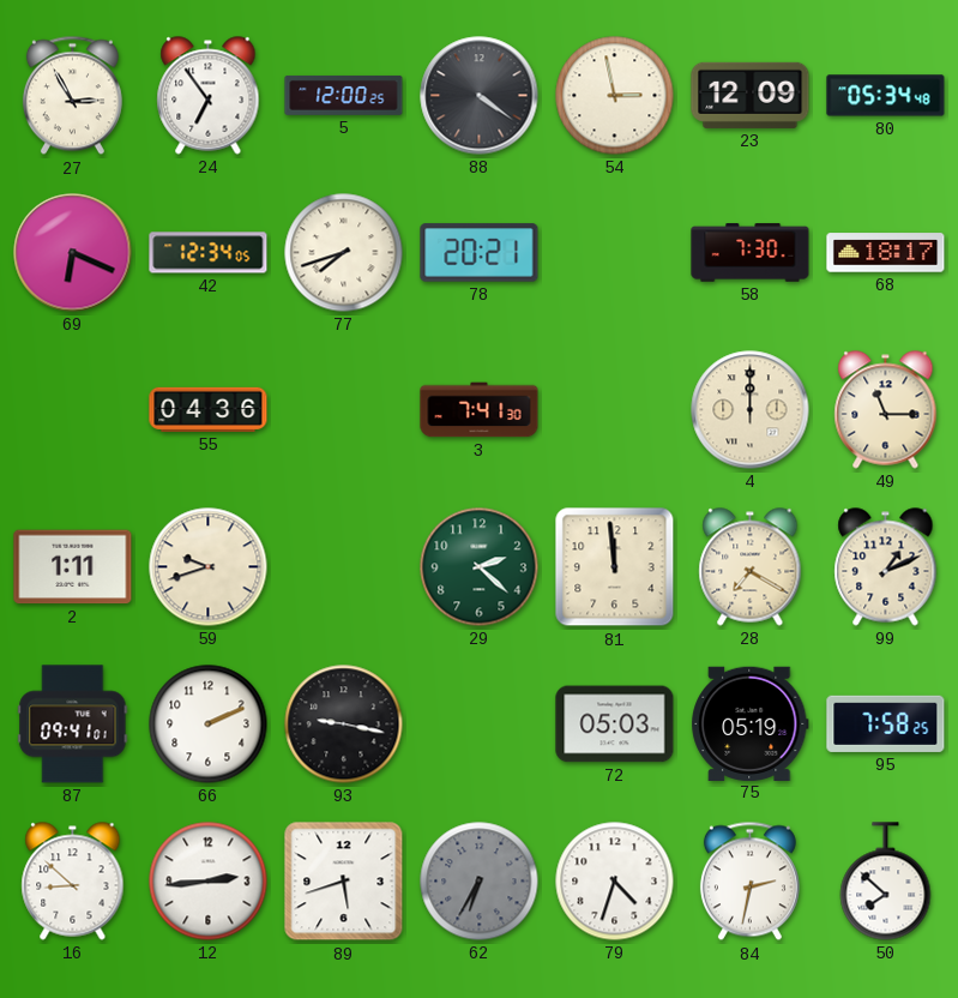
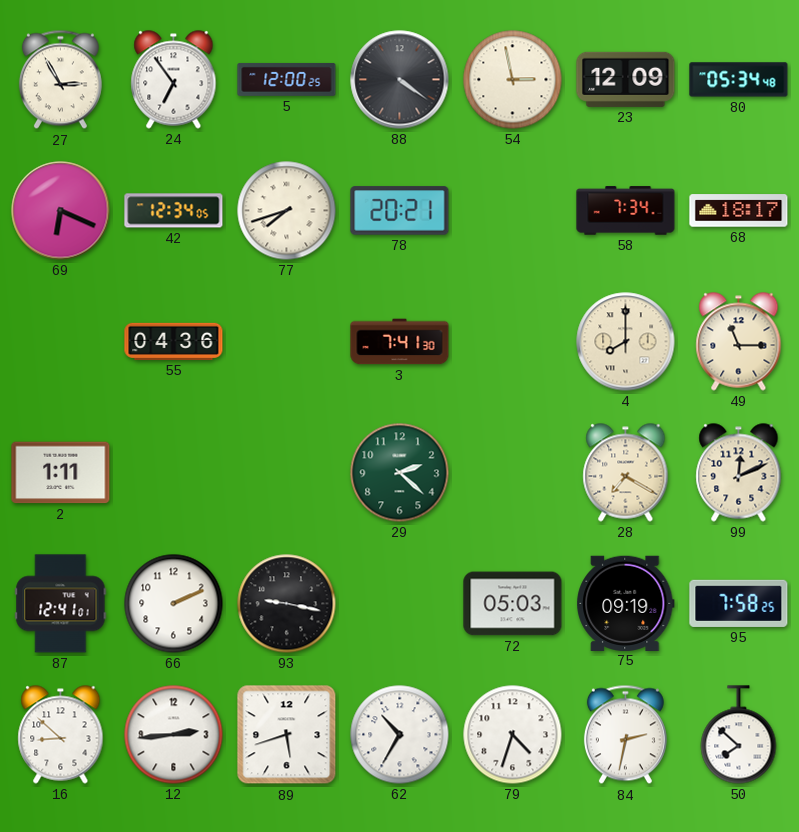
58: 7:30 -> 7:34 (626, 211)
4: 12:00 -> 8:00 (626, 342)
59: 9:42 -> none (209, 567)
81: 11:59 -> none (615, 567)
99: 1:11 -> 12:11 (739, 473)
87: 09:41 -> 12:41 (61, 604)
75: 05:19 -> 09:19 (626, 603)
62: 6:35 -> 10:35 (400, 735)
62 dial: grey -> white (400, 735)
